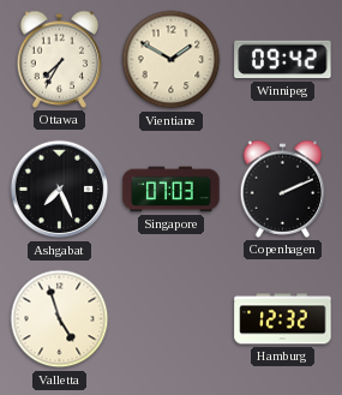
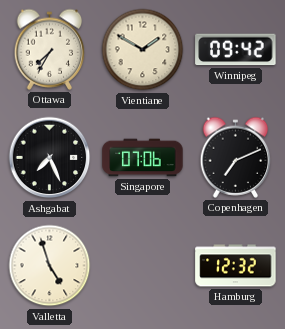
Singapore: 07:03 -> 07:06 (143, 158)
Copenhagen: 2:11 -> 7:11 (236, 157)
